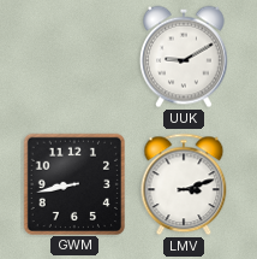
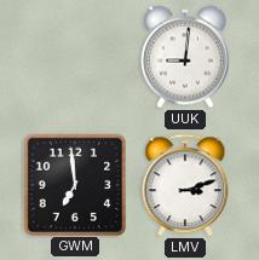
UUK: 9:10 -> 9:01 (186, 57)
GWM: 8:43 -> 6:59 (74, 184)
